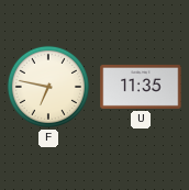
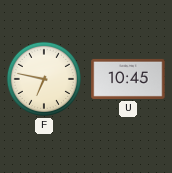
U: 11:35 -> 10:45 (128, 79)
